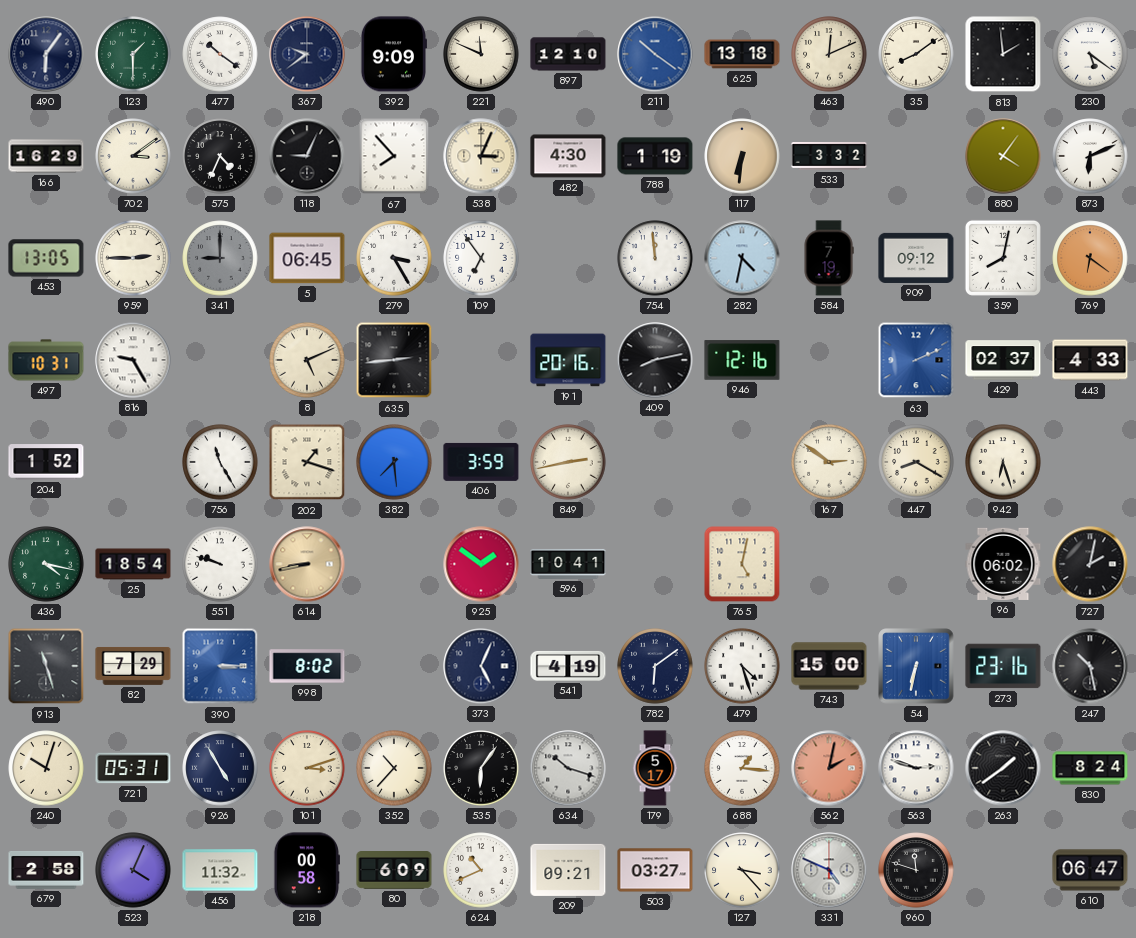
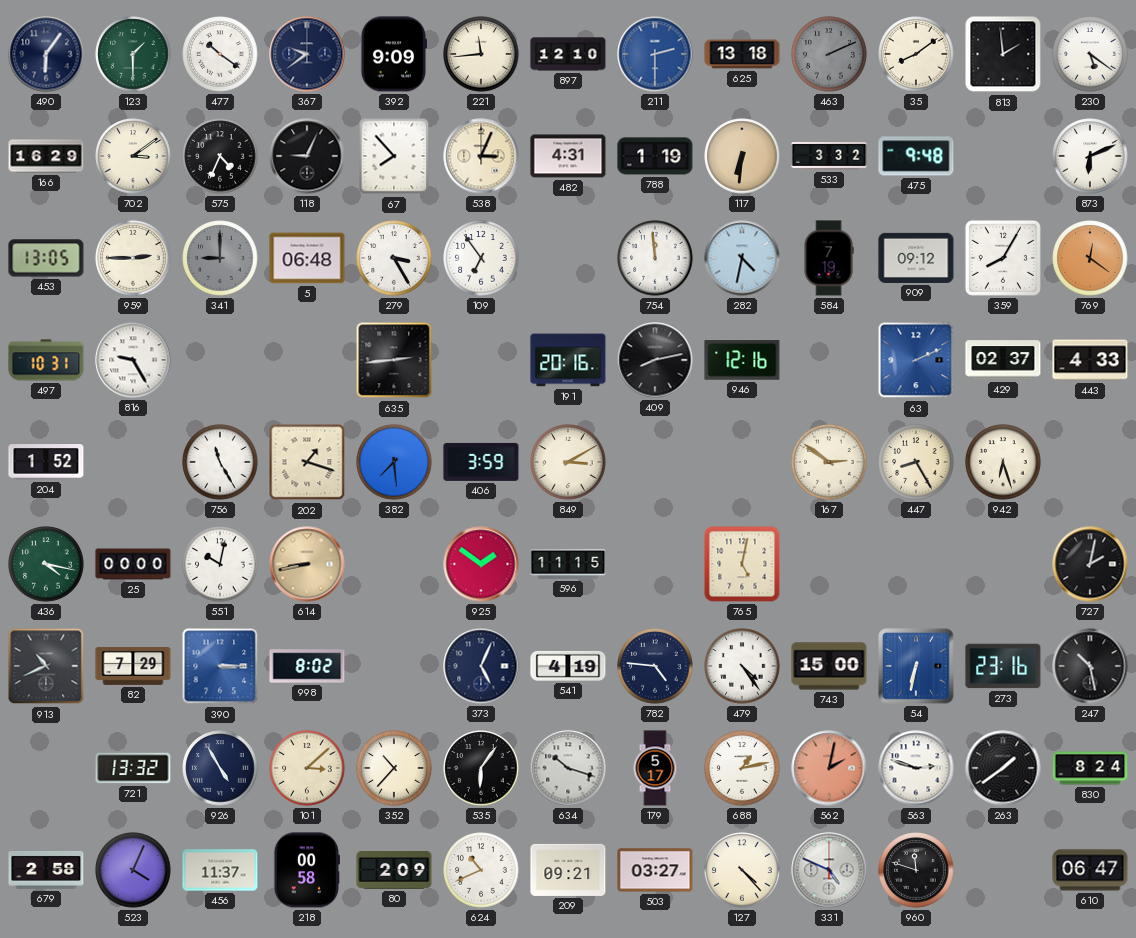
221: 11:49 -> 11:44 (481, 54)
211: 10:21 -> 2:30 (655, 54)
463: 12:11 -> 2:11 (829, 54)
463 dial: cream -> grey (829, 54)
482: 4:30 -> 4:31 (568, 156)
475: none -> 9:48 (916, 156)
880: 4:06 -> none (1003, 156)
5: 06:45 -> 06:48 (307, 258)
359: 8:02 -> 8:05 (1003, 258)
769: 6:21 -> 12:21 (1090, 258)
8: 5:11 -> none (307, 360)
849: 2:43 -> 3:10 (568, 462)
447: 8:20 -> 8:25 (916, 462)
25: 18:54 -> 00:00 (133, 564)
551: 9:48 -> 10:02 (220, 564)
596: 10:41 -> 11:15 (568, 564)
96: 06:02 -> none (1003, 564)
913: 11:27 -> 10:41 (46, 666)
782: 6:09 -> 4:46 (655, 666)
479: 4:27 -> 4:24 (742, 666)
240: 10:03 -> none (46, 768)
721: 05:31 -> 13:32 (133, 768)
101: 3:12 -> 3:08 (307, 768)
688: 1:16 -> 1:13 (742, 768)
456: 11:32 -> 11:37 (220, 870)
80: 6:09 -> 2:09 (394, 871)
127: 3:23 -> 4:23 (742, 870)
